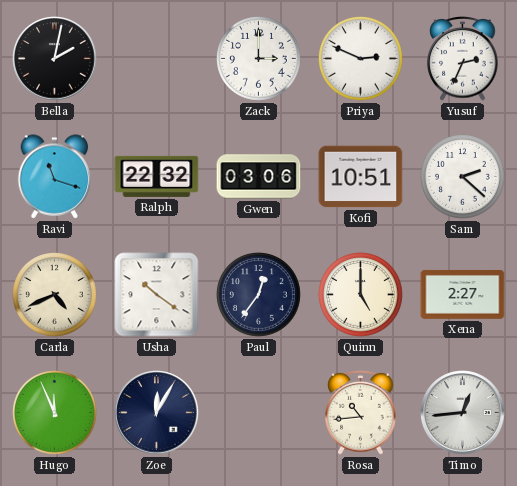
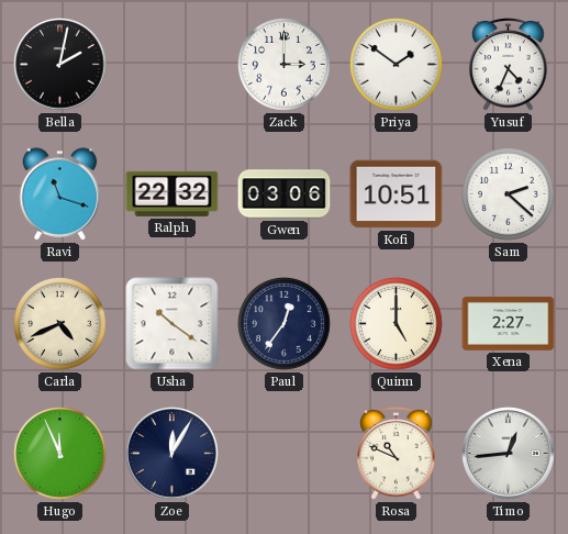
Priya: 2:49 -> 1:51 (397, 65)
Yusuf: 2:34 -> 4:34 (509, 65)
Rosa: 10:44 -> 10:49 (397, 454)
